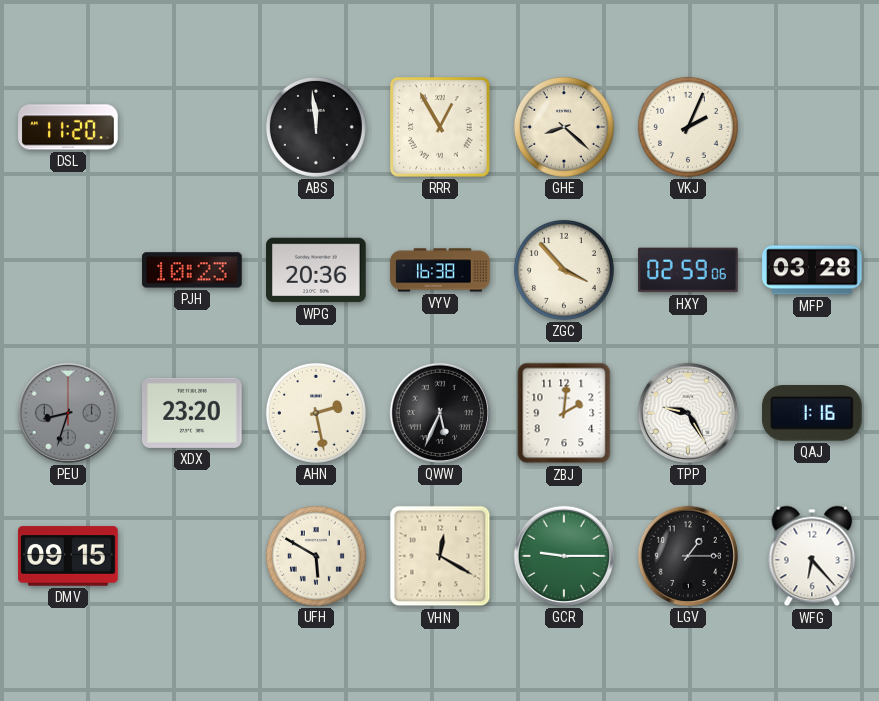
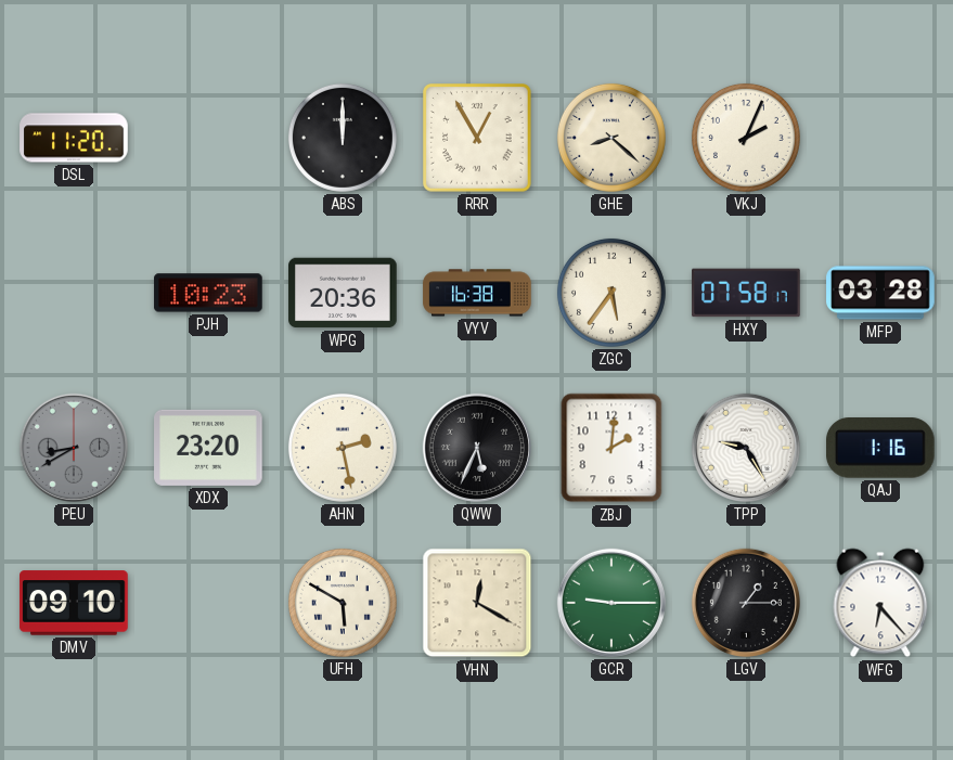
ABS: 11:59 -> 12:00 (343, 138)
ZGC: 3:53 -> 5:36 (611, 293)
HXY: 02:59 -> 07:58 (746, 293)
PEU: 8:33 -> 8:40 (74, 448)
DMV: 09:15 -> 09:10 (74, 603)
